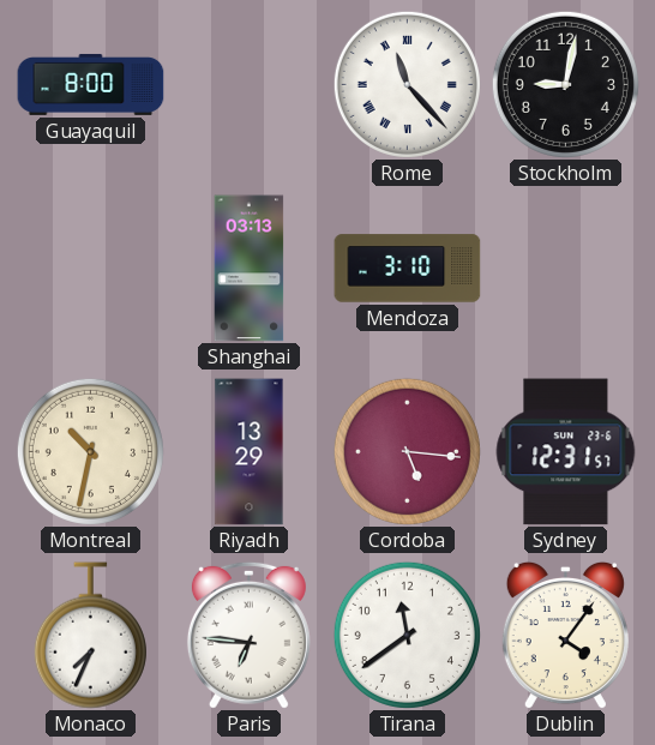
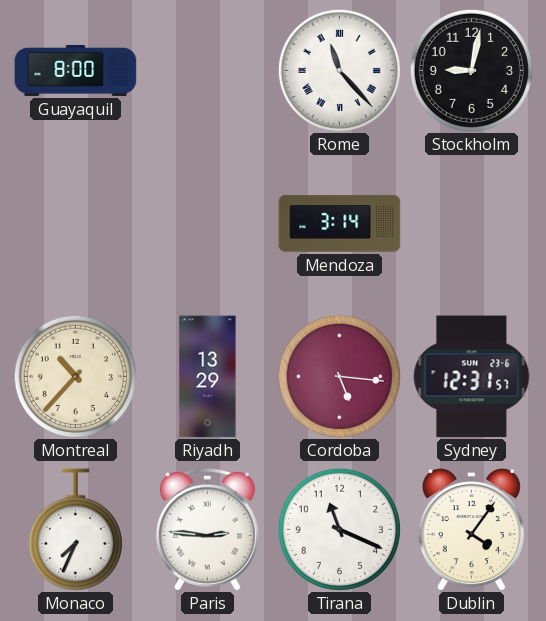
Shanghai: 03:13 -> none (250, 269)
Mendoza: 3:10 -> 3:14 (340, 224)
Montreal: 10:32 -> 10:37 (75, 376)
Paris: 6:46 -> 2:46 (207, 529)
Tirana: 11:39 -> 11:19 (339, 529)
